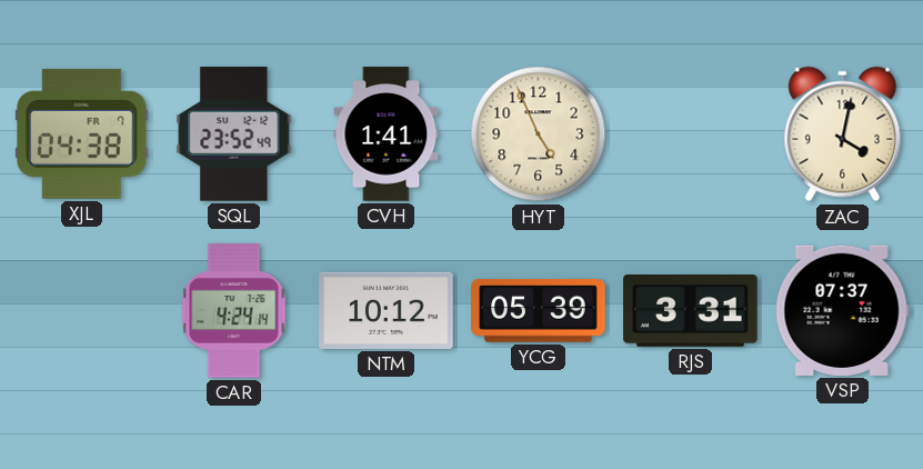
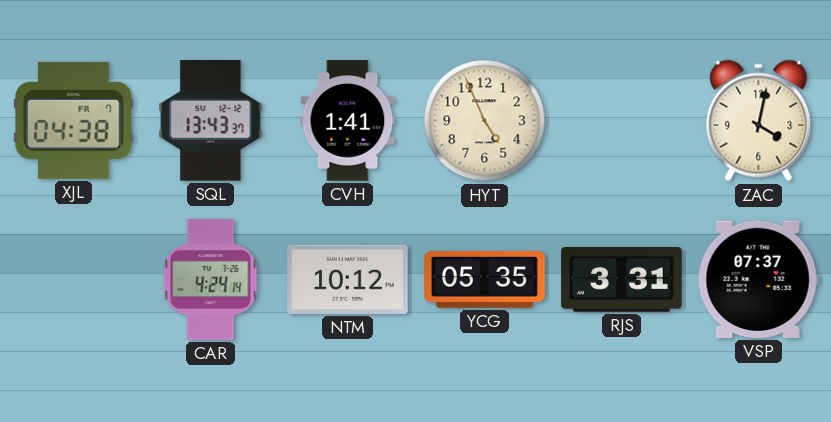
SQL: 23:52 -> 13:43 (211, 121)
YCG: 05:39 -> 05:35 (485, 280)
